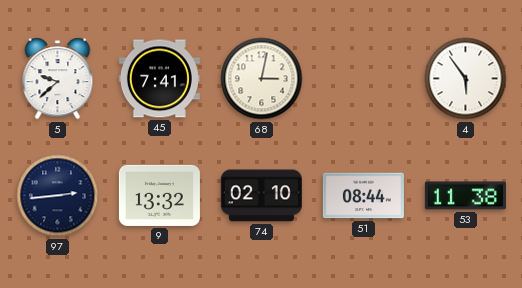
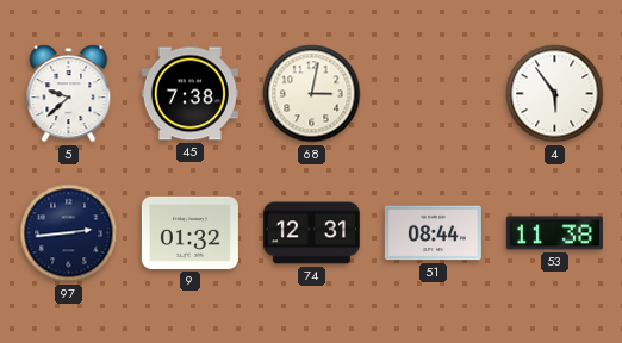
45: 7:41 -> 7:38 (189, 94)
9: 13:32 -> 01:32 (189, 232)
74: 02:10 -> 12:31 (311, 233)
